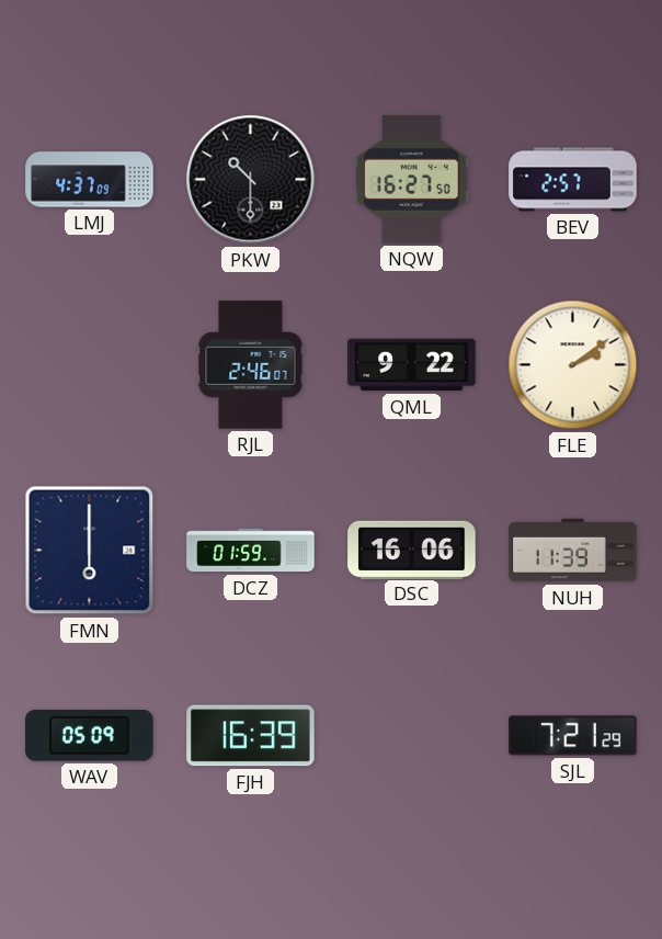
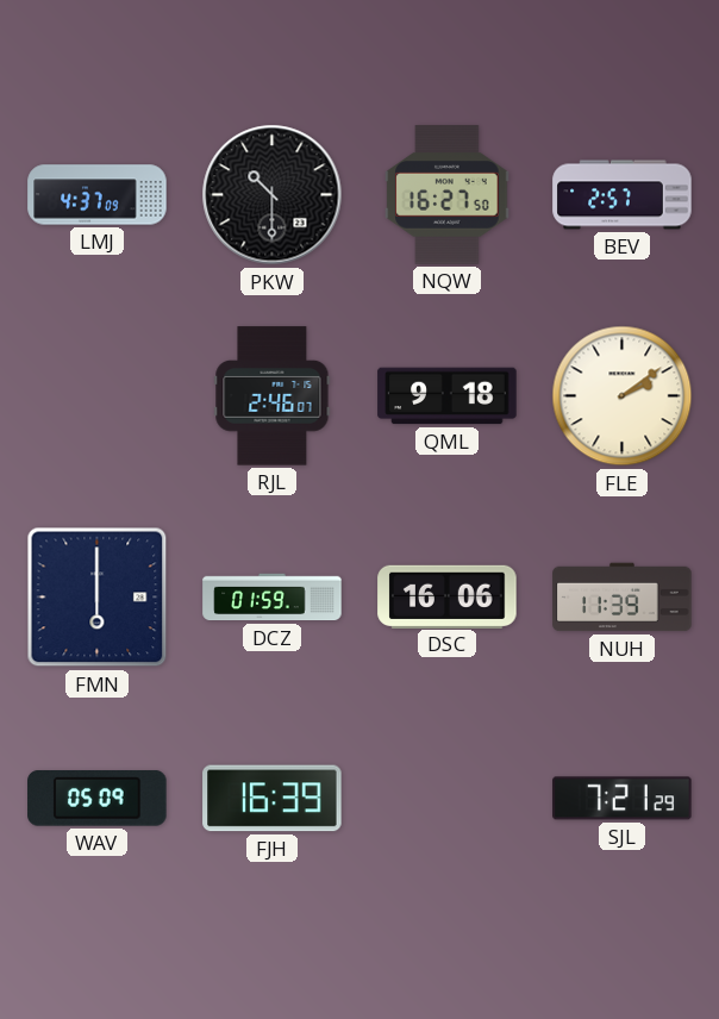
QML: 9:22 -> 9:18 (448, 396)
